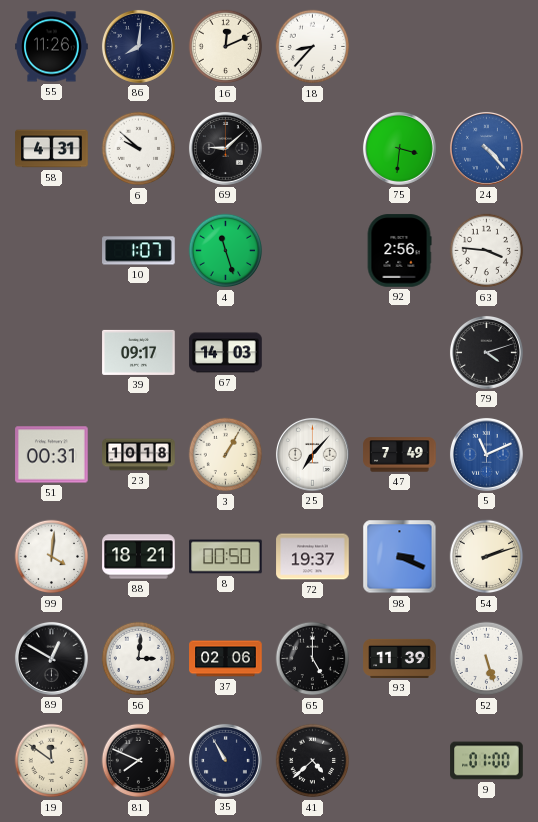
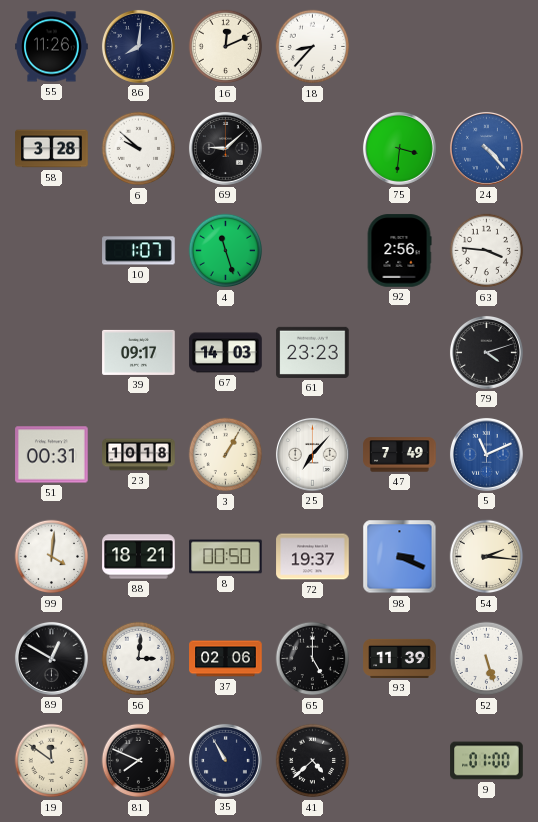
58: 4:31 -> 3:28 (52, 149)
61: none -> 23:23 (313, 352)
54: 2:12 -> 2:16 (487, 557)
